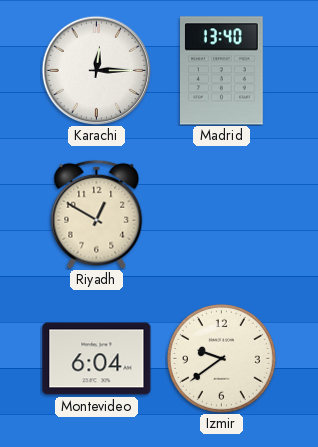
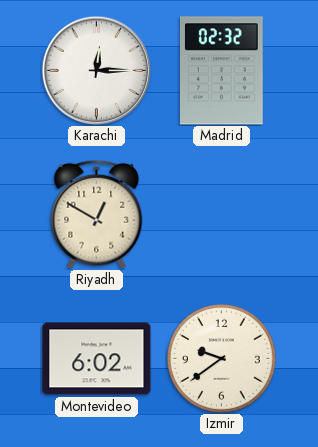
Madrid: 13:40 -> 02:32 (222, 71)
Montevideo: 6:04 -> 6:02 (97, 359)
